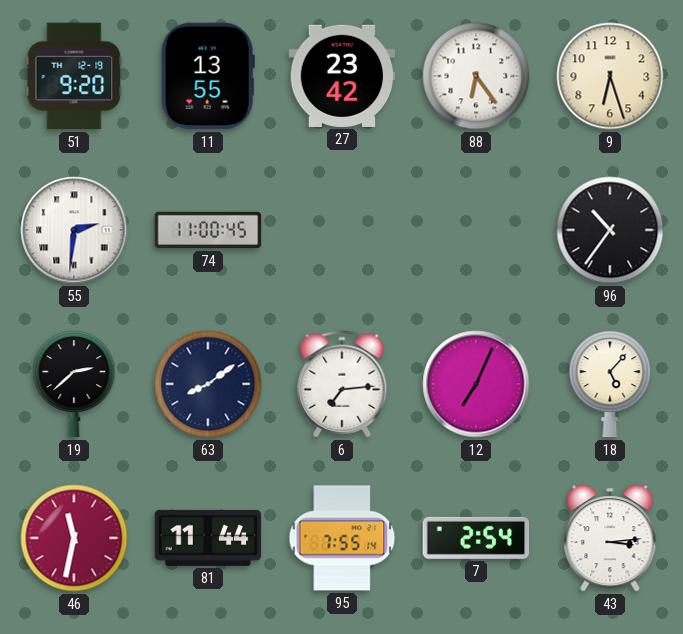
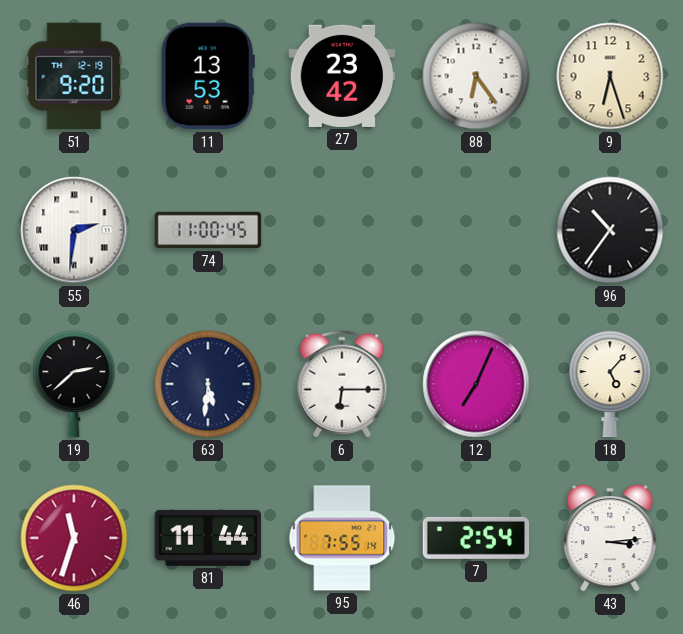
11: 13:55 -> 13:53 (208, 76)
63: 8:09 -> 5:31 (208, 384)
6: 7:14 -> 6:15 (342, 384)
46: 11:32 -> 11:33 (74, 538)
